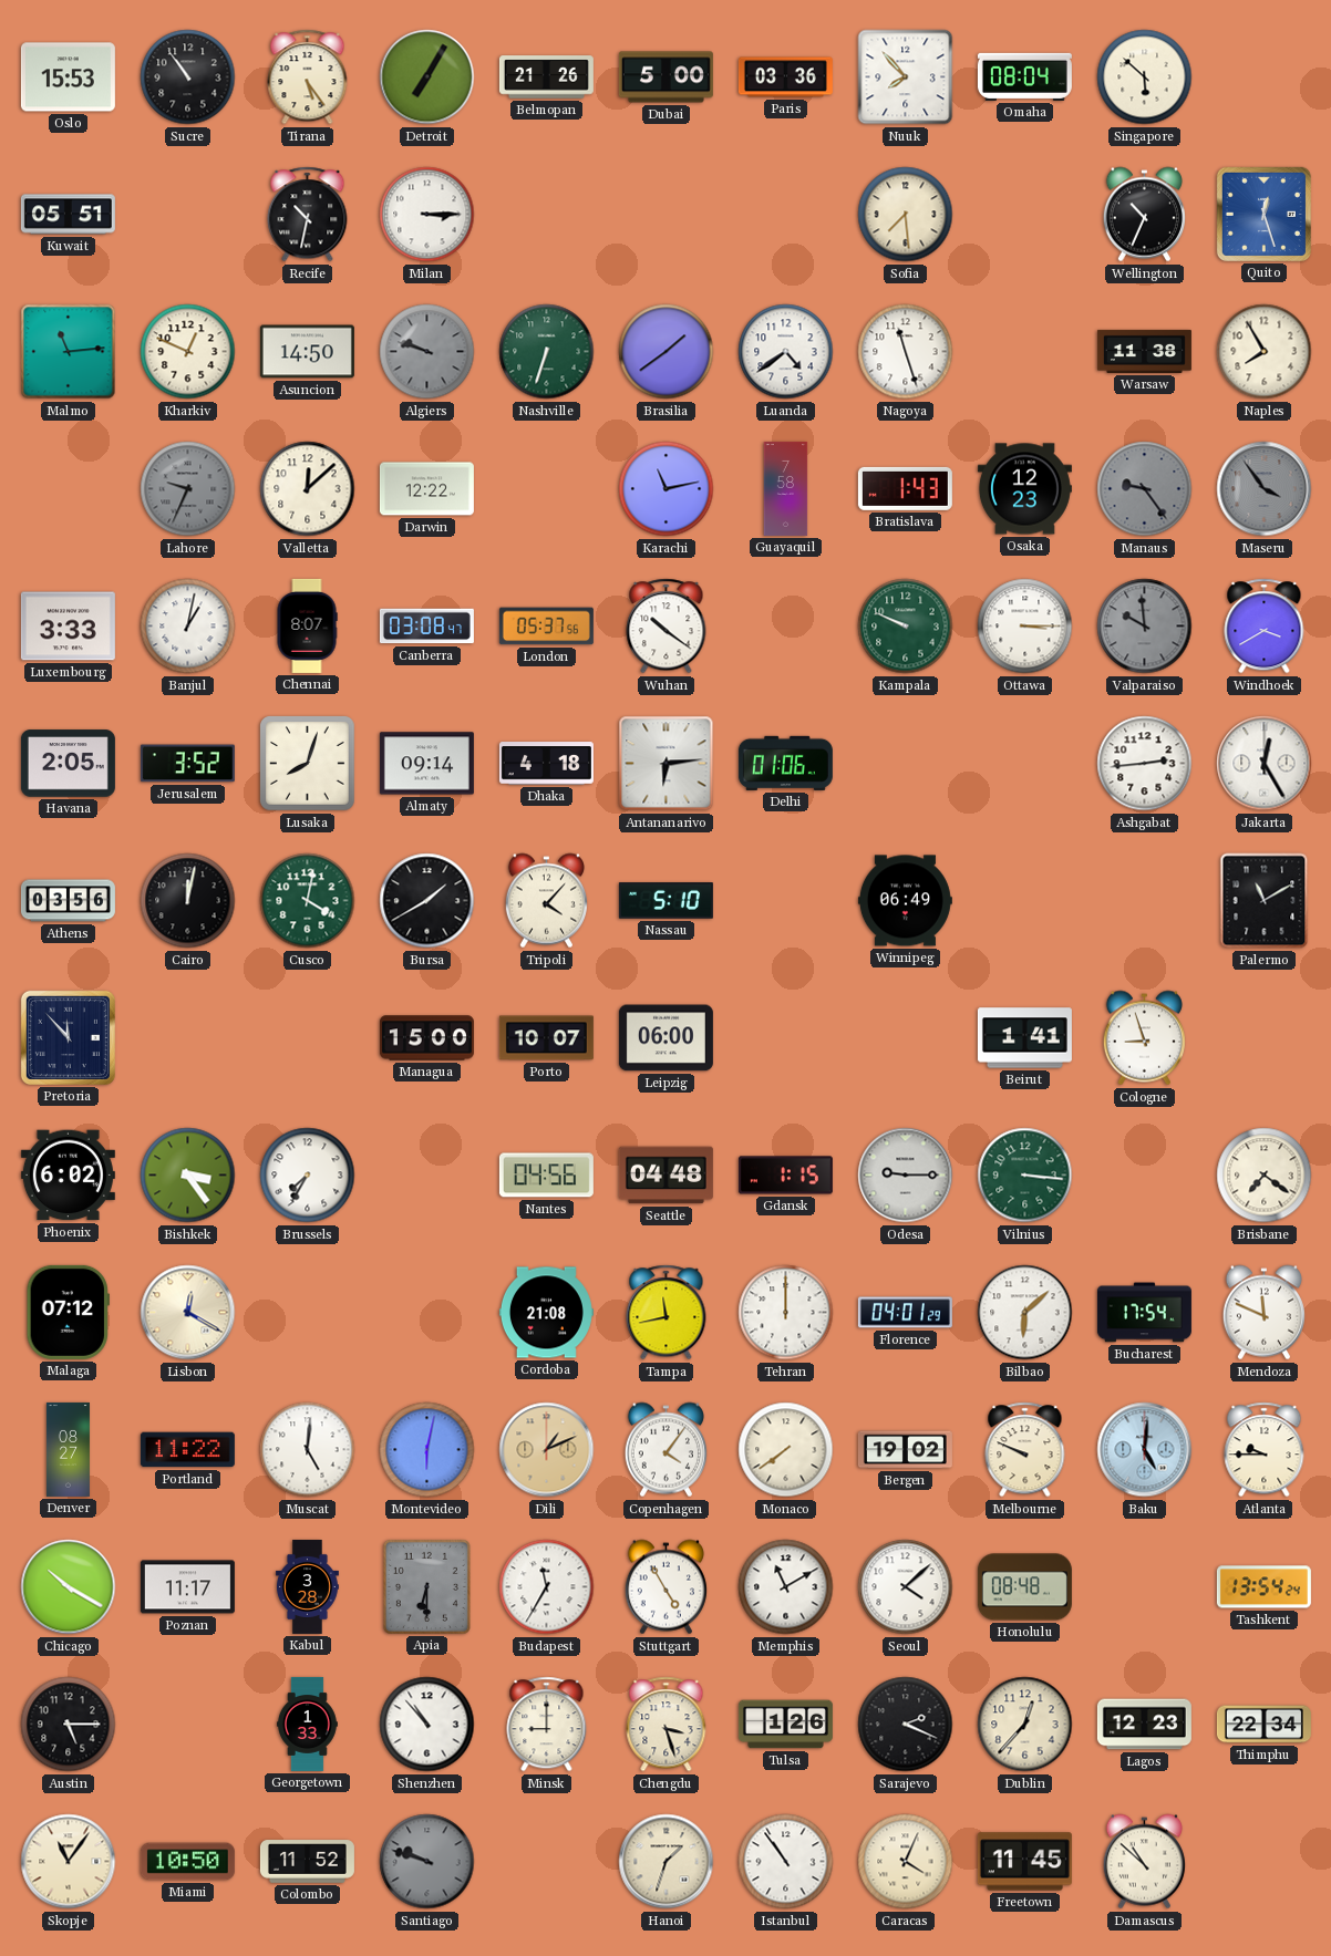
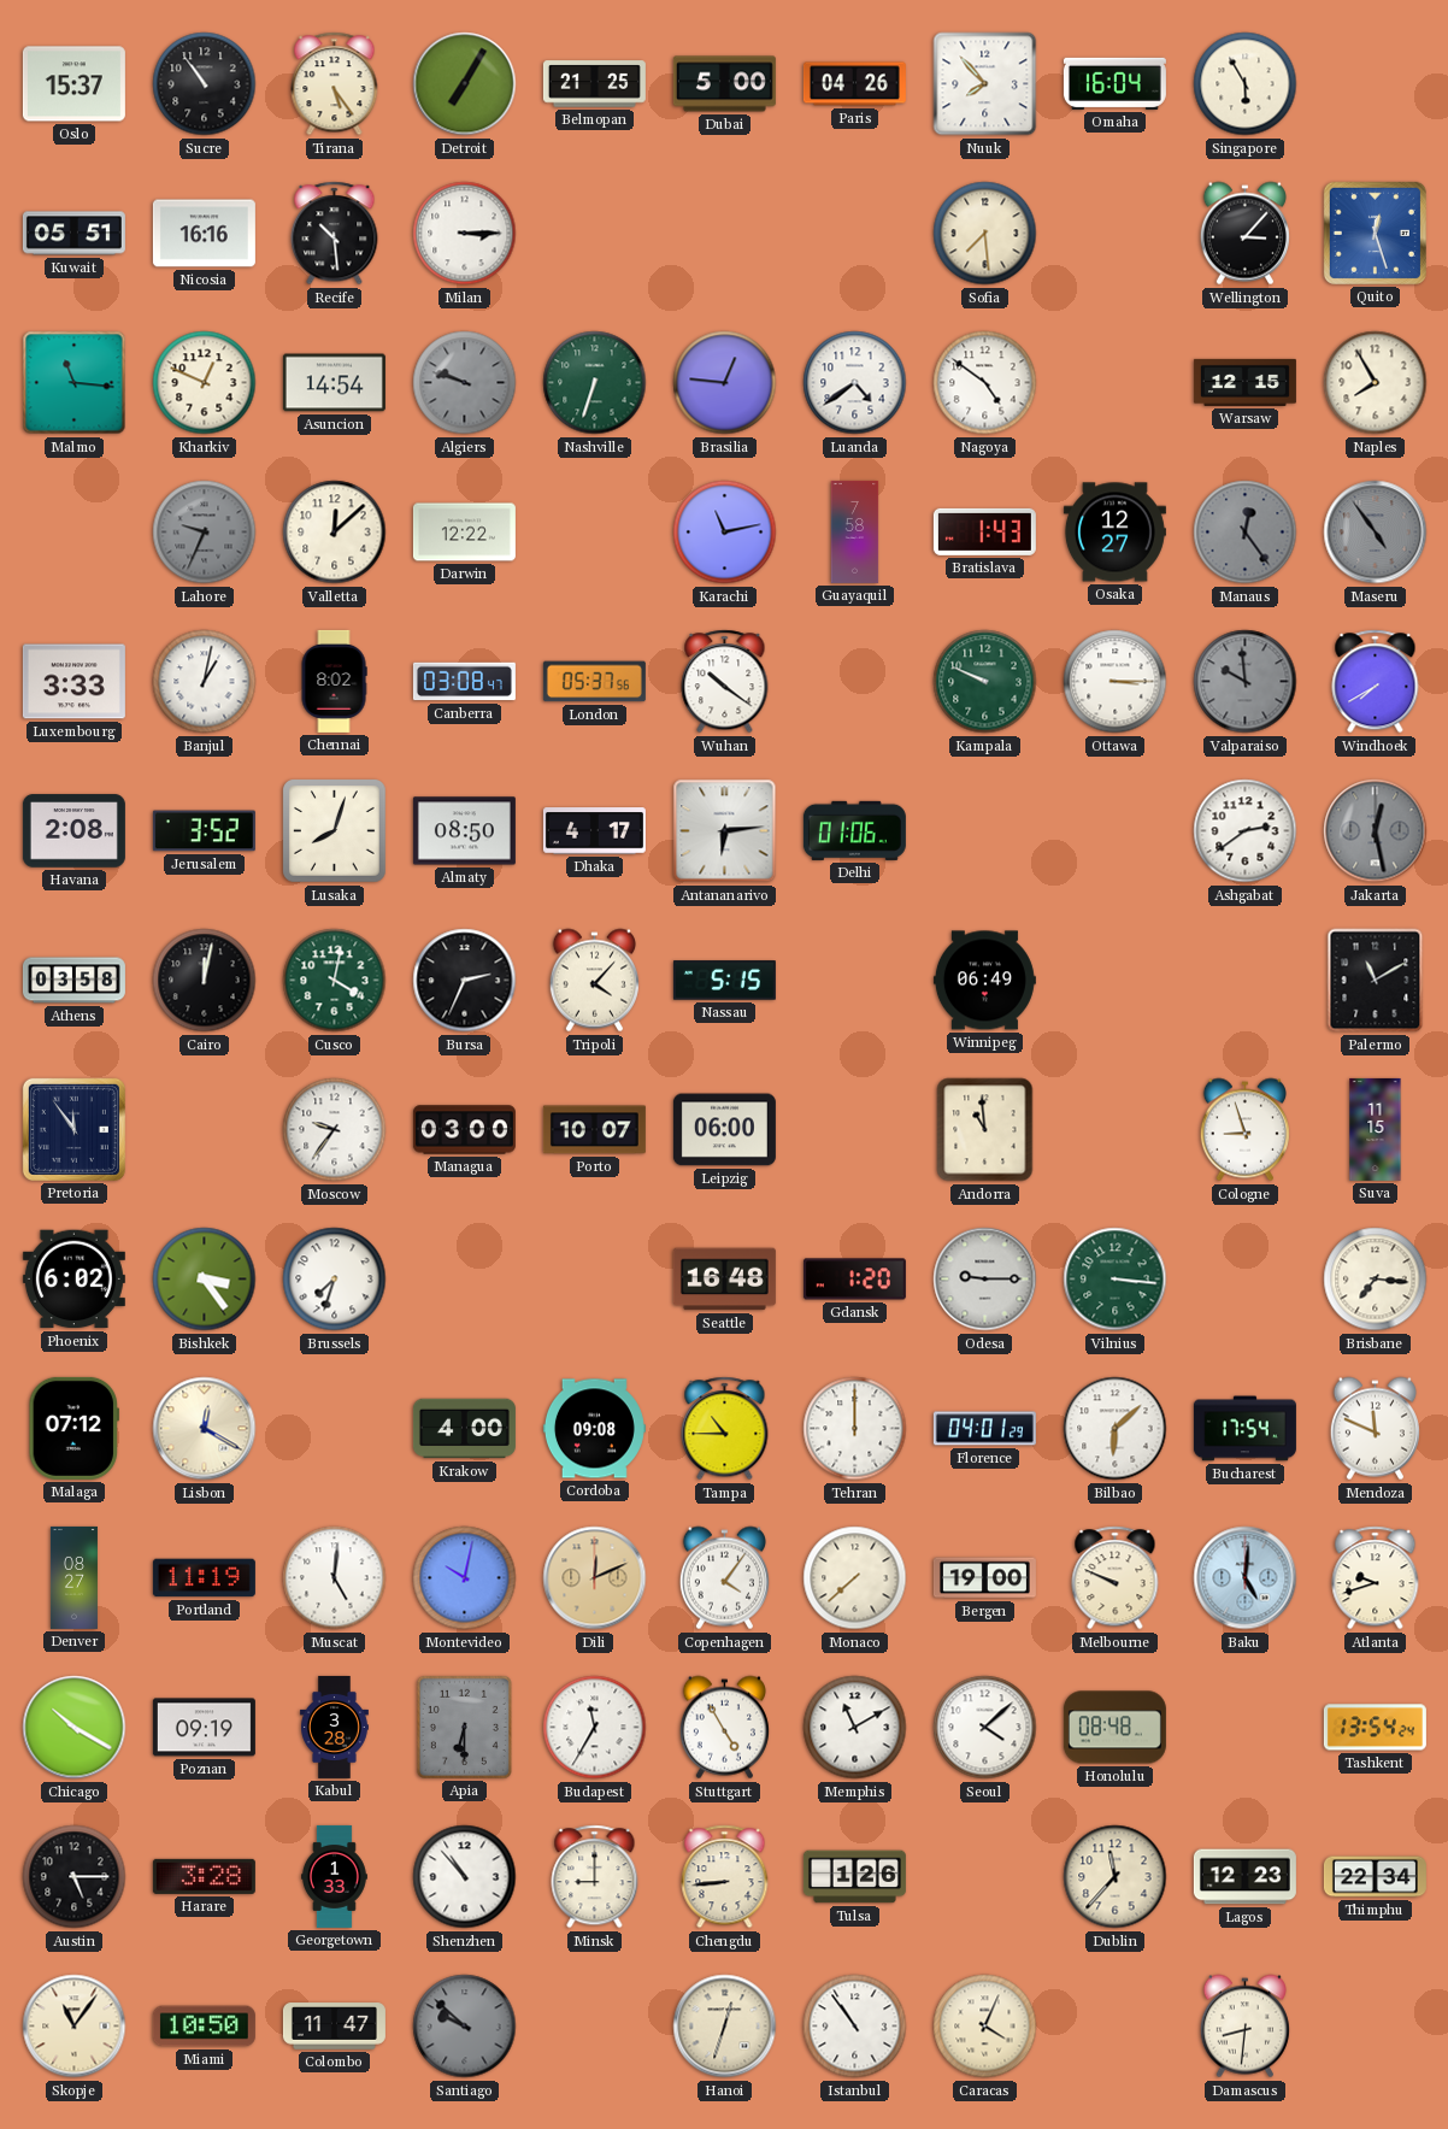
Oslo: 15:53 -> 15:37 (73, 84)
Belmopan: 21:26 -> 21:25 (594, 84)
Paris: 03:36 -> 04:26 (854, 84)
Omaha: 08:04 -> 16:04 (1114, 83)
Singapore: 5:52 -> 5:55 (1246, 84)
Nicosia: none -> 16:16 (204, 234)
Recife: 10:32 -> 10:29 (335, 234)
Wellington: 10:34 -> 3:07 (1244, 234)
Malmo: 11:14 -> 11:16 (75, 383)
Asuncion: 14:50 -> 14:54 (334, 383)
Brasilia: 1:39 -> 12:46 (725, 383)
Nagoya: 11:27 -> 4:51 (985, 383)
Warsaw: 11:38 -> 12:15 (1244, 382)
Osaka: 12:23 -> 12:27 (1114, 533)
Manaus: 9:24 -> 12:24 (1246, 533)
Maseru: 3:54 -> 4:54 (1376, 533)
Chennai: 8:07 -> 8:02 (334, 681)
Windhoek: 3:40 -> 7:40 (1376, 682)
Havana: 2:05 -> 2:08 (73, 831)
Almaty: 09:14 -> 08:50 (464, 831)
Dhaka: 4:18 -> 4:17 (594, 831)
Ashgabat: 2:44 -> 2:39 (1246, 831)
Jakarta: 12:25 -> 12:28 (1376, 831)
Jakarta dial: white -> grey (1376, 831)
Athens: 03:56 -> 03:58 (73, 981)
Bursa: 1:40 -> 2:34 (465, 981)
Nassau: 5:10 -> 5:15 (724, 981)
Pretoria: 11:53 -> 11:54 (73, 1129)
Moscow: none -> 9:36 (335, 1130)
Managua: 15:00 -> 03:00 (464, 1130)
Andorra: none -> 10:59 (985, 1130)
Beirut: 1:41 -> none (1024, 1038)
Suva: none -> 11:15 (1376, 1129)
Brussels: 7:35 -> 7:33 (335, 1280)
Nantes: 04:56 -> none (546, 1176)
Seattle: 04:48 -> 16:48 (724, 1280)
Gdansk: 1:15 -> 1:20 (854, 1280)
Brisbane: 7:21 -> 7:16 (1376, 1280)
Krakow: none -> 4:00 (464, 1429)
Cordoba: 21:08 -> 09:08 (594, 1429)
Tampa: 11:43 -> 10:45 (725, 1429)
Portland: 11:22 -> 11:19 (204, 1578)
Montevideo: 6:02 -> 10:02 (465, 1578)
Dili: 1:11 -> 12:11 (595, 1578)
Monaco: 7:39 -> 7:38 (855, 1578)
Bergen: 19:02 -> 19:00 (984, 1578)
Atlanta: 9:45 -> 9:42 (1376, 1578)
Poznan: 11:17 -> 09:19 (204, 1728)
Harare: none -> 3:28 (204, 1876)
Chengdu: 3:27 -> 8:44 (725, 1877)
Sarajevo: 2:19 -> none (906, 1725)
Dublin: 12:37 -> 11:37 (1116, 1877)
Colombo: 11:52 -> 11:47 (334, 2027)
Santiago: 9:48 -> 9:52 (465, 2027)
Hanoi: 1:33 -> 12:33 (725, 2027)
Freetown: 11:45 -> none (1024, 1862)
Damascus: 10:52 -> 8:31 (1244, 2027)
